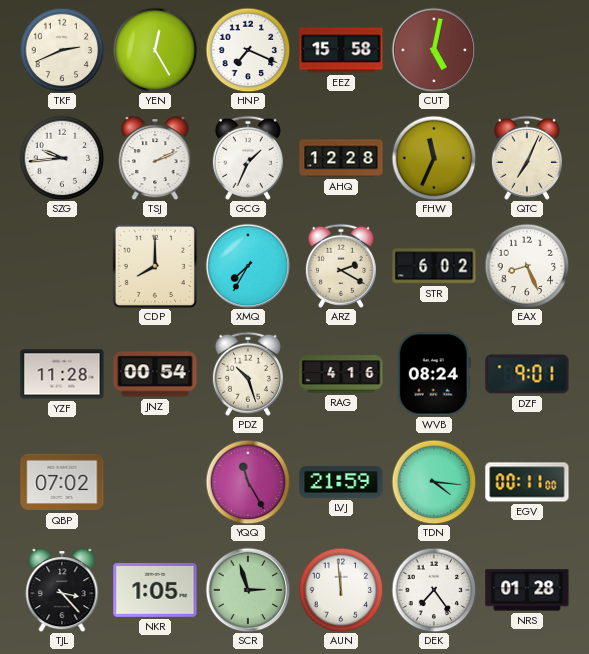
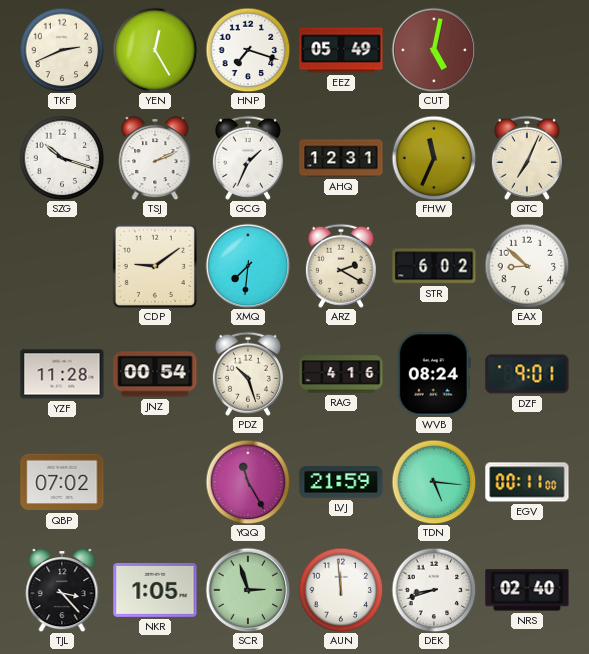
HNP: 7:19 -> 7:18 (248, 50)
EEZ: 15:58 -> 05:49 (341, 50)
SZG: 9:44 -> 10:18 (62, 158)
AHQ: 12:28 -> 12:31 (341, 158)
CDP: 8:00 -> 9:09 (155, 266)
XMQ: 7:35 -> 7:31 (248, 266)
EAX: 8:26 -> 8:52 (527, 266)
TDN: 4:16 -> 5:16 (434, 482)
DEK: 7:24 -> 8:42 (434, 590)
NRS: 01:28 -> 02:40 (527, 590)
